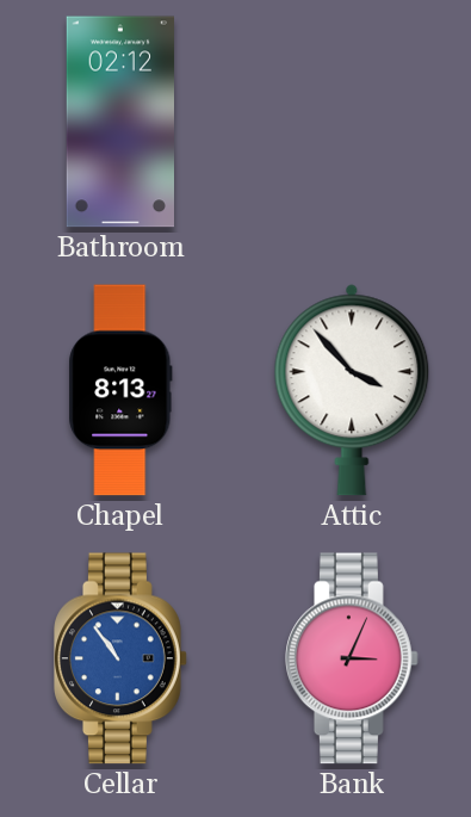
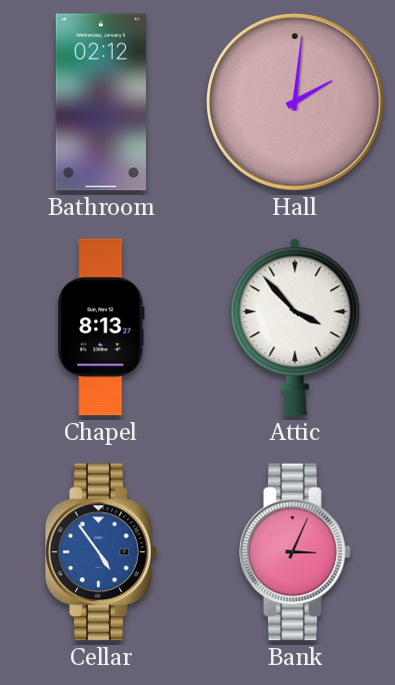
Hall: none -> 2:01 (296, 103)
Cellar: 10:54 -> 4:54 (101, 552)
